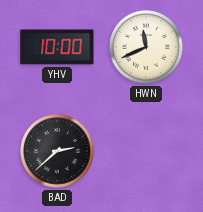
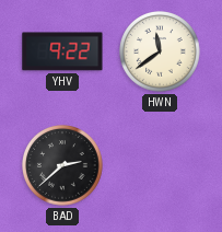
YHV: 10:00 -> 9:22 (62, 51)
HWN: 11:41 -> 11:39 (161, 53)
